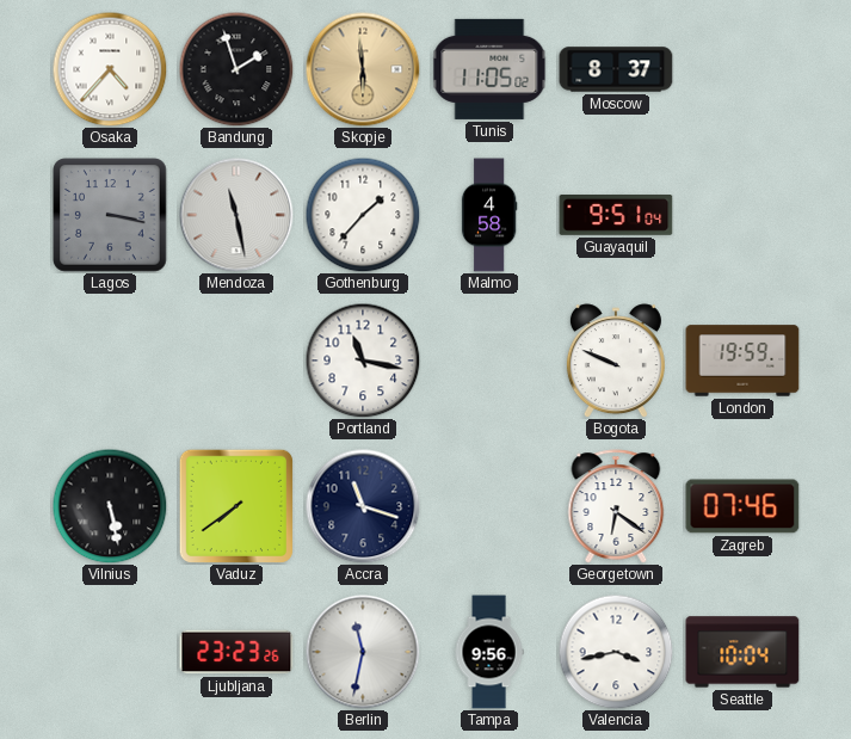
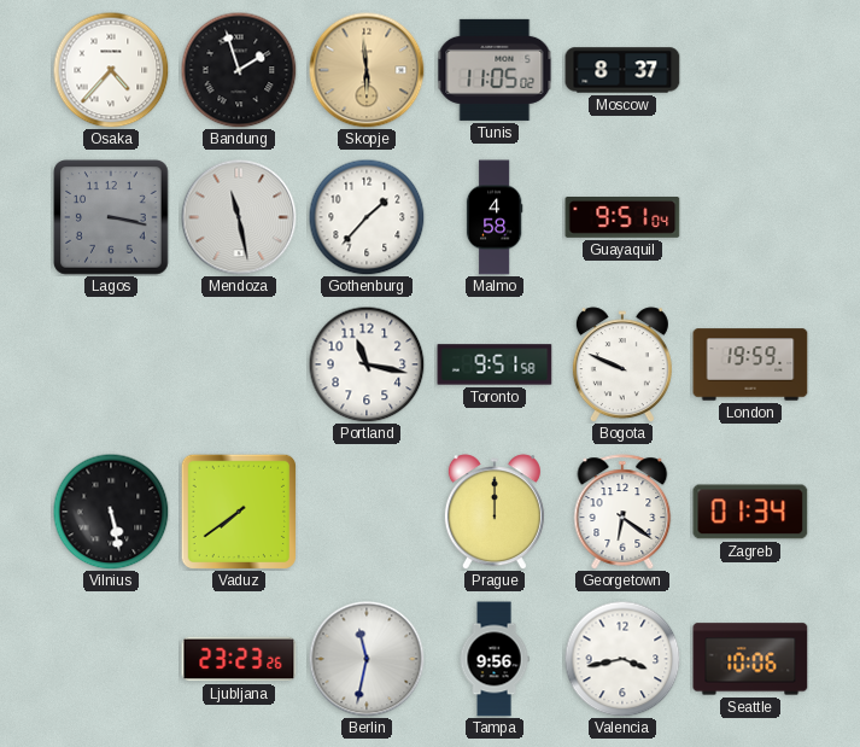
Toronto: none -> 9:51 (495, 364)
Accra: 11:18 -> none (363, 506)
Prague: none -> 12:00 (495, 512)
Zagreb: 07:46 -> 01:34 (750, 512)
Seattle: 10:04 -> 10:06 (750, 659)
